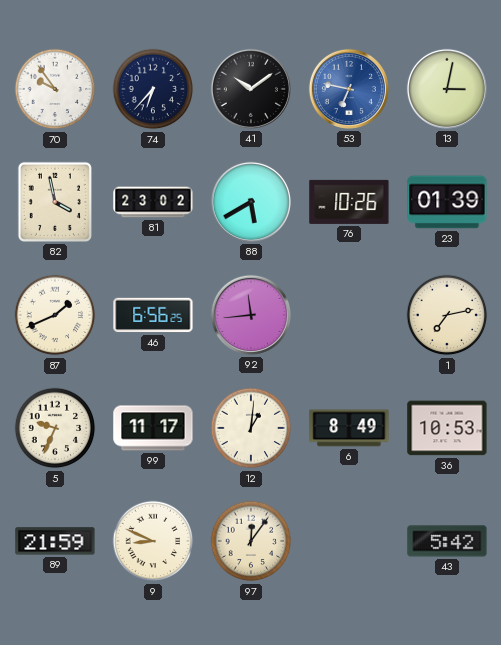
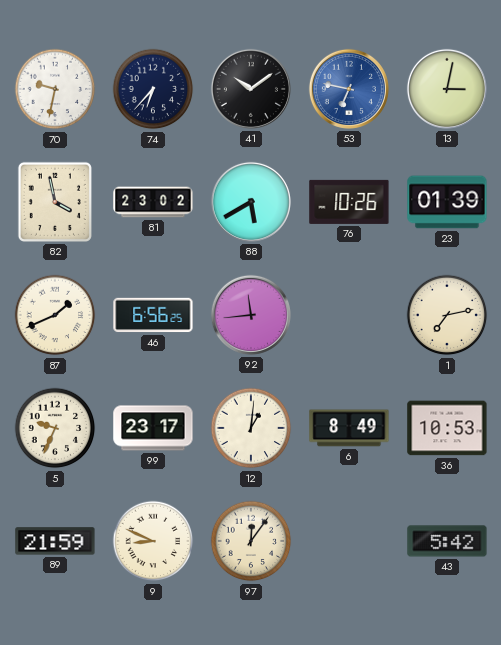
70: 9:54 -> 9:32 (55, 89)
99: 11:17 -> 23:17 (153, 428)
